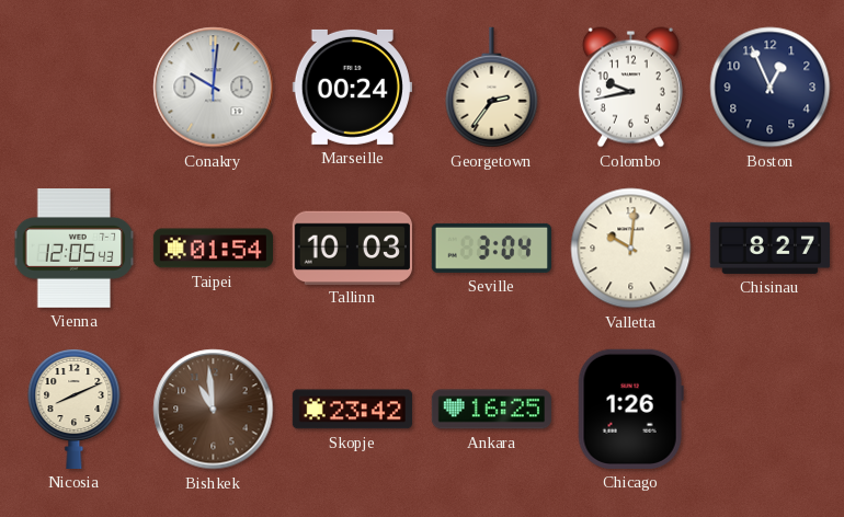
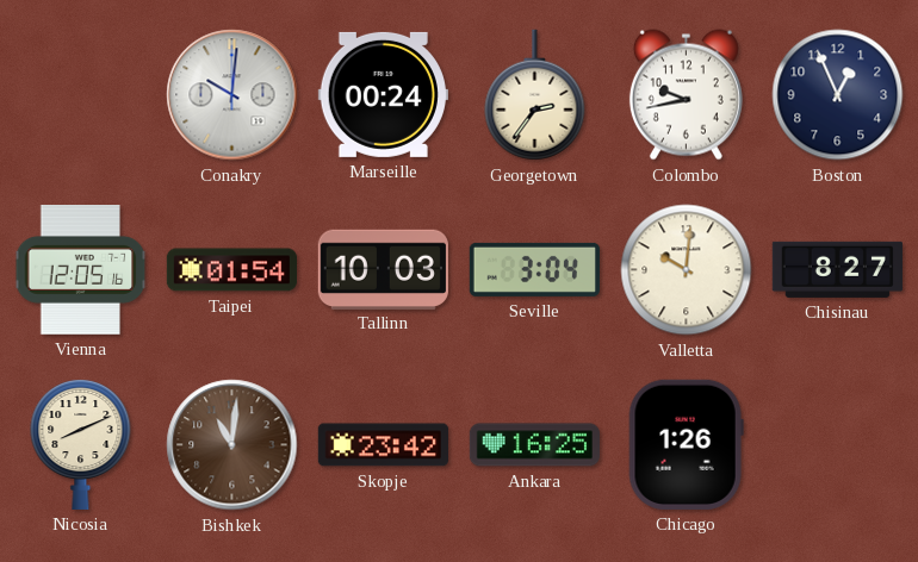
Vienna: 12:05:43 -> 12:05:16 (81, 270)
Bishkek: 10:59 -> 11:01 (232, 445)
